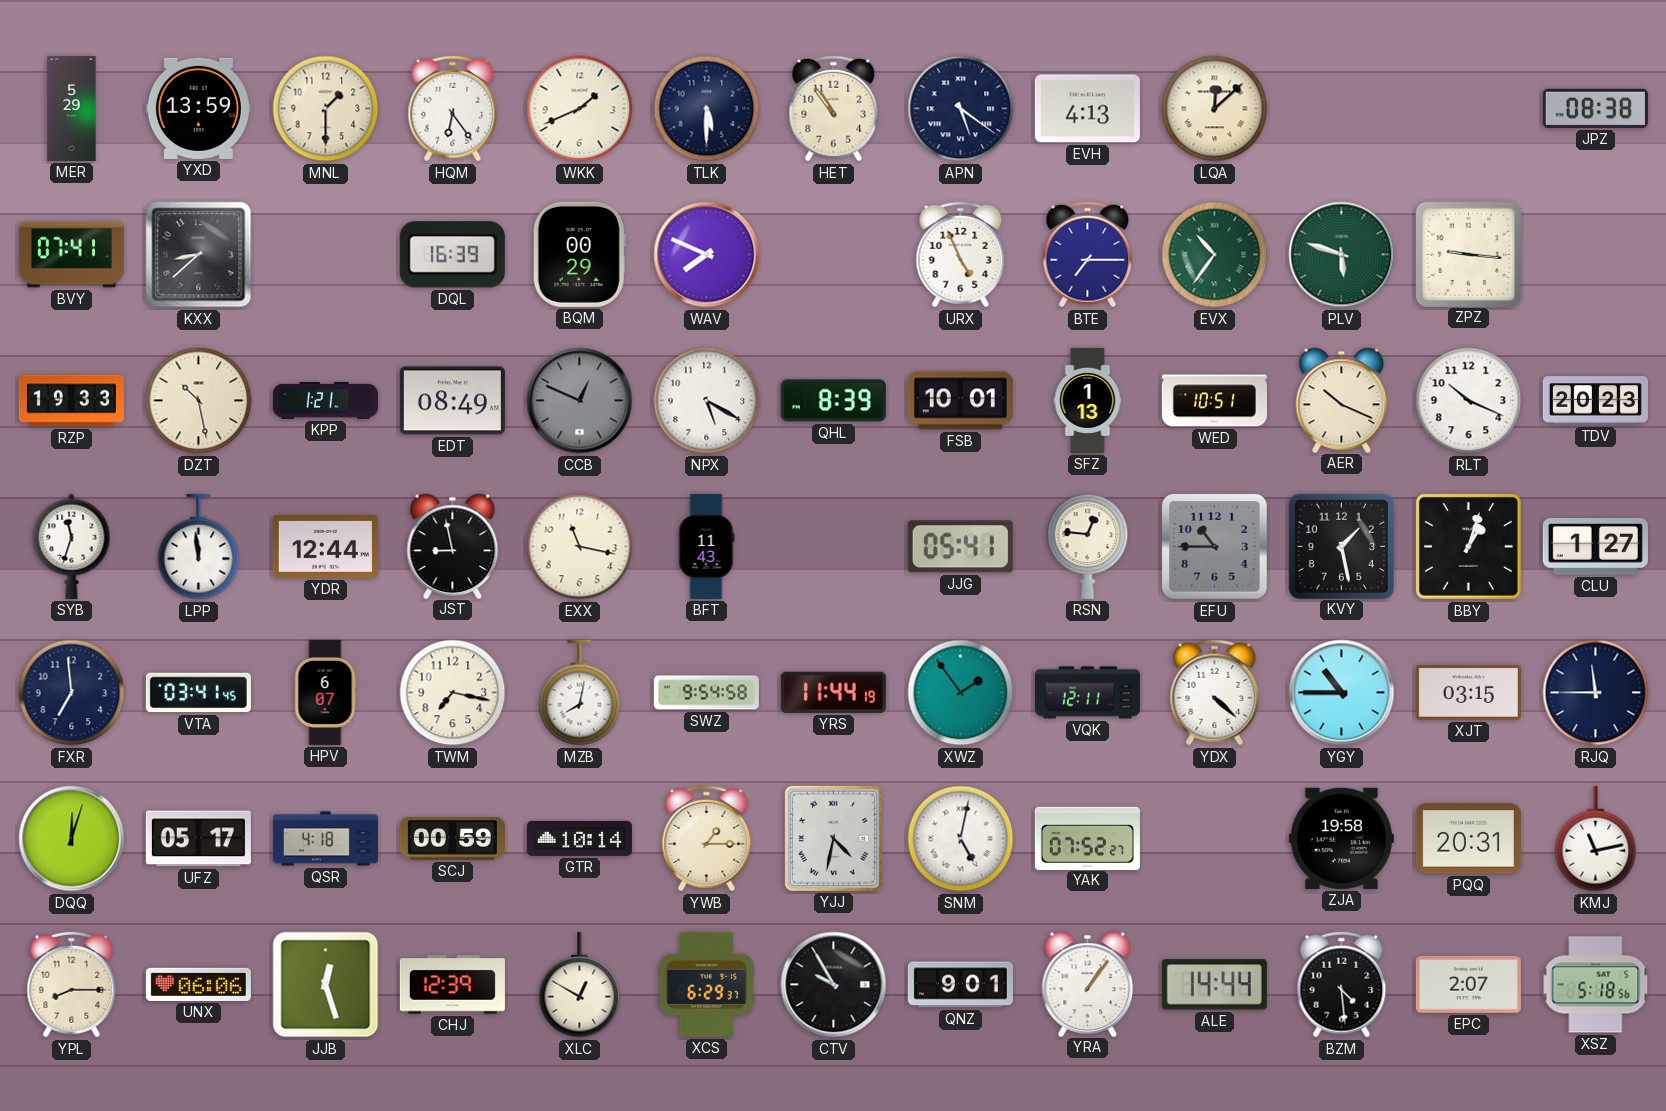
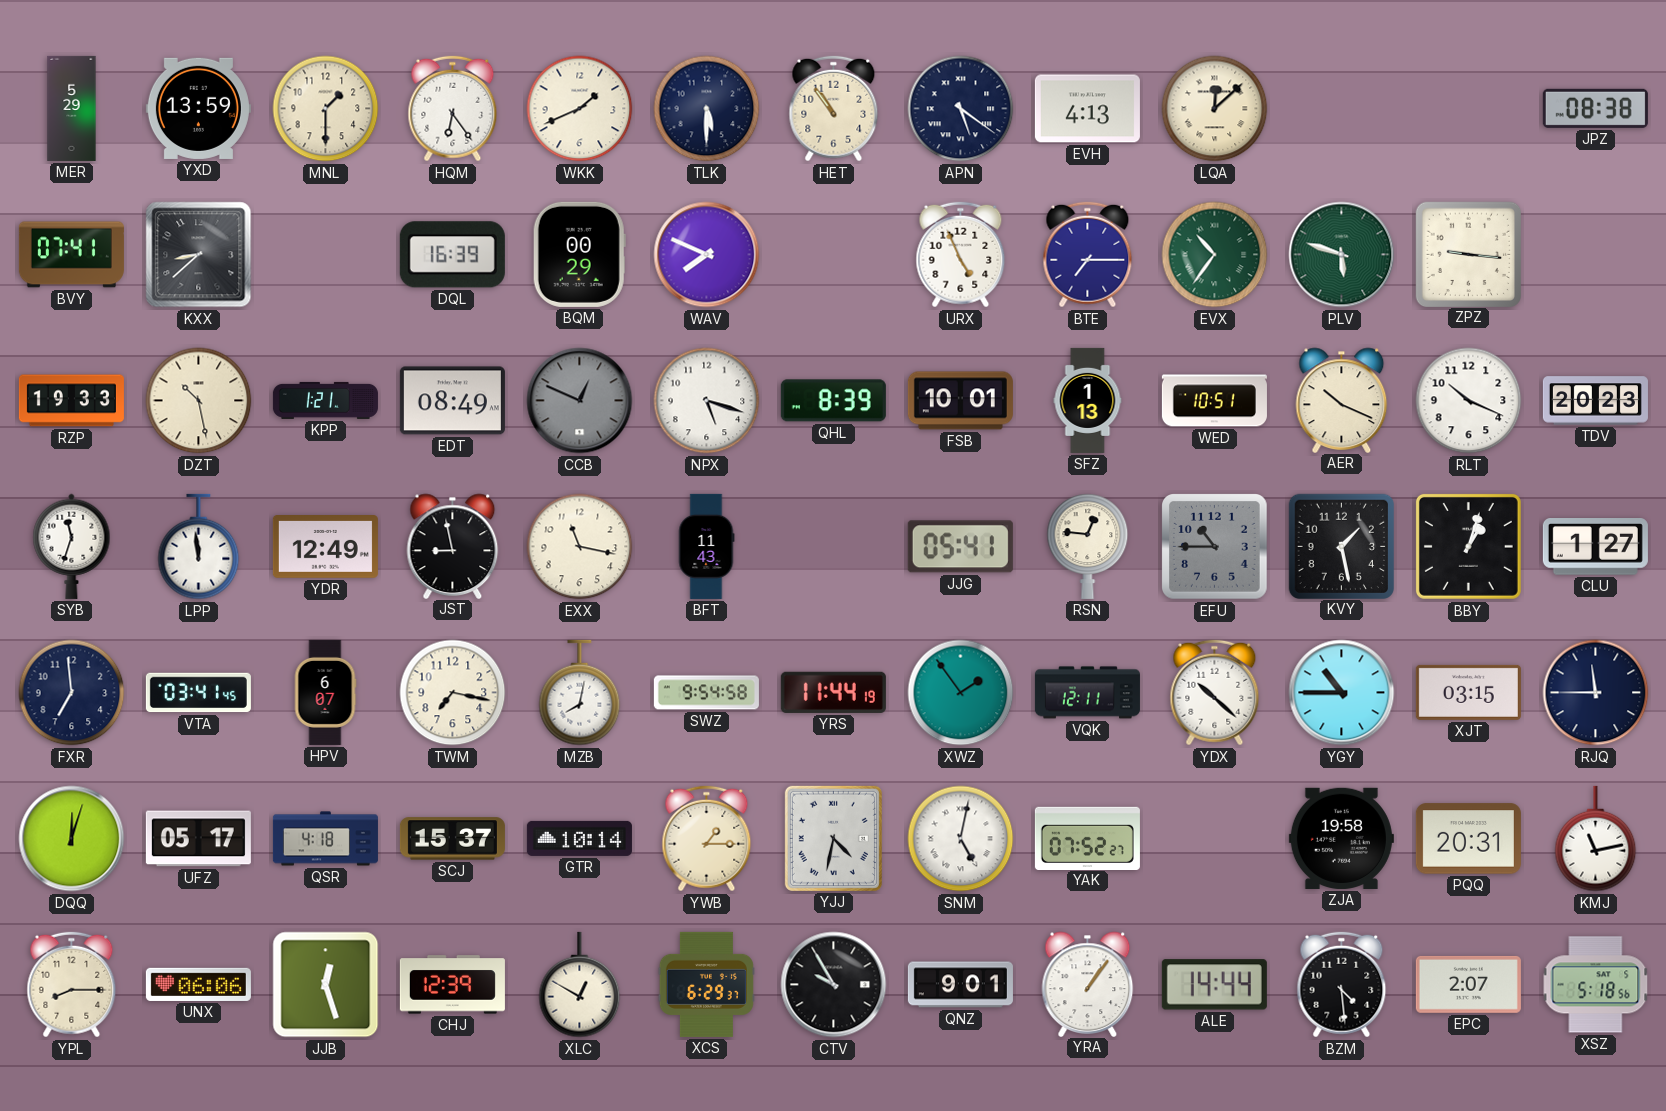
NPX: 5:20 -> 5:18 (707, 401)
YDR: 12:44 -> 12:49 (325, 547)
YDX: 4:22 -> 10:22 (1215, 693)
SCJ: 00:59 -> 15:37 (452, 839)
